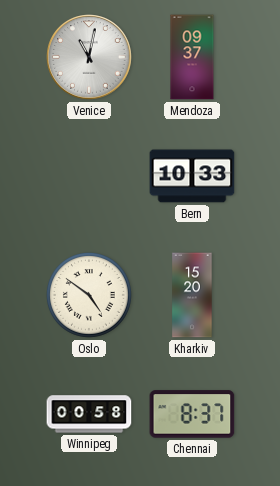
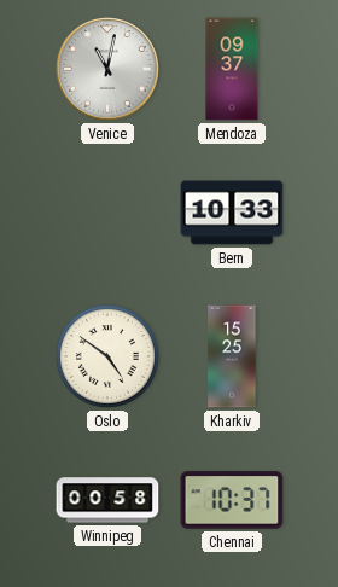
Kharkiv: 15:20 -> 15:25 (232, 356)
Chennai: 8:37 -> 10:37 (232, 500)
